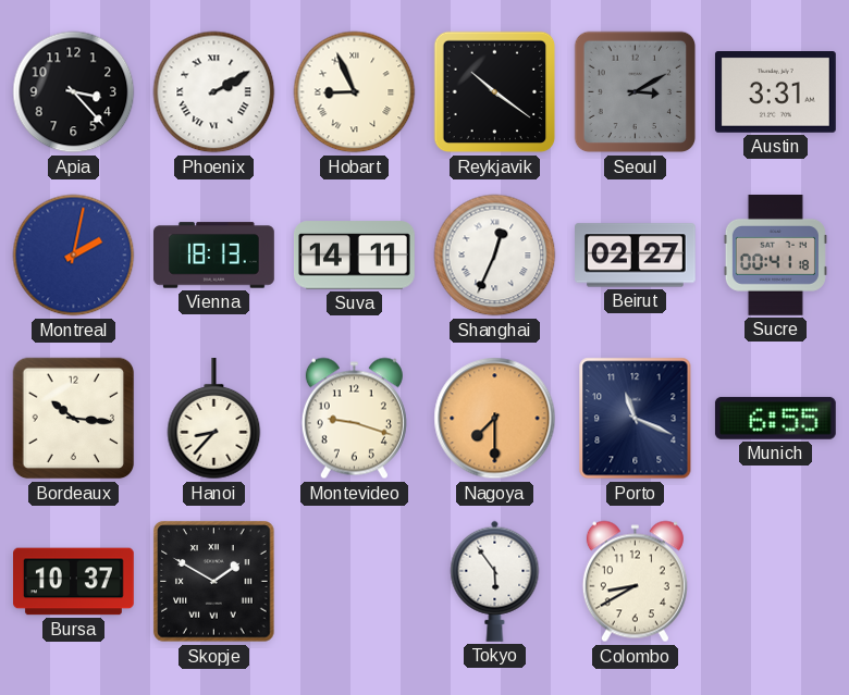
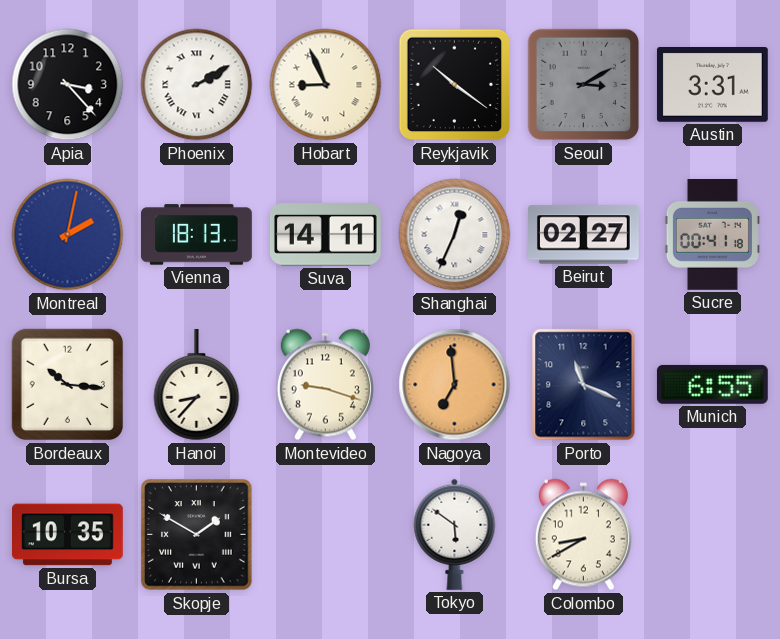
Nagoya: 7:30 -> 6:59 (455, 385)
Bursa: 10:37 -> 10:35 (68, 535)
Tokyo: 5:54 -> 5:51 (455, 534)
